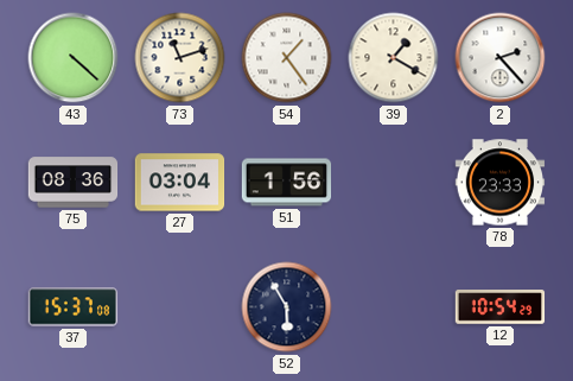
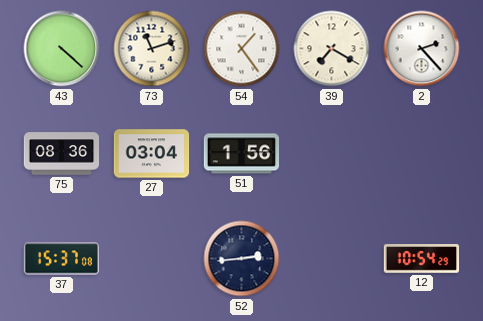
39: 1:20 -> 7:20 (332, 49)
78: 23:33 -> none (501, 183)
52: 5:55 -> 2:44 (242, 259)
